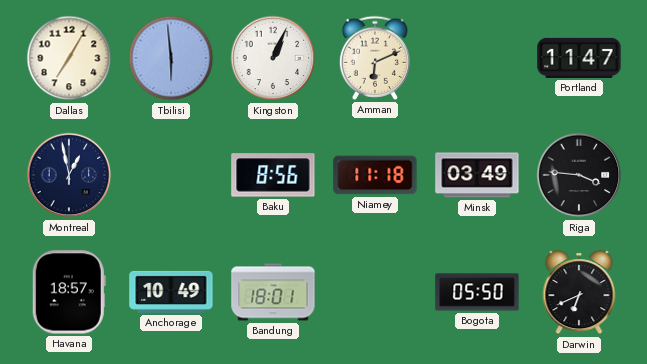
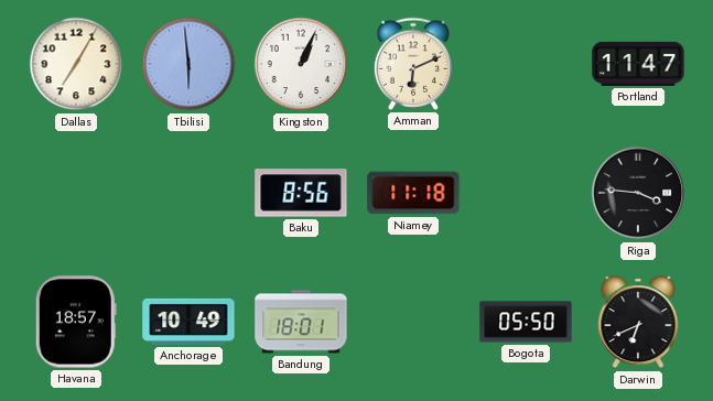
Montreal: 12:58 -> none (69, 175)
Minsk: 03:49 -> none (477, 175)
